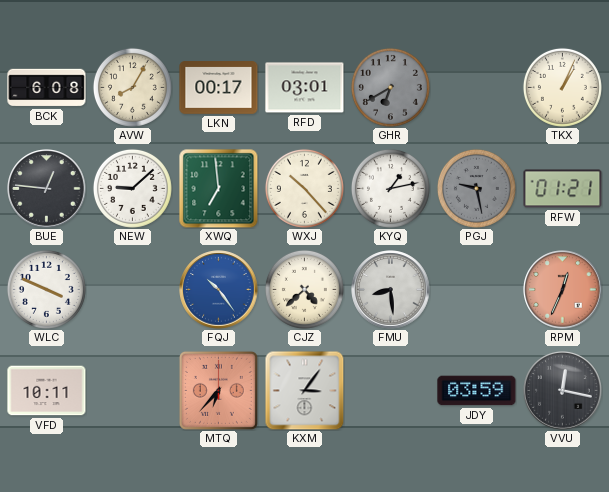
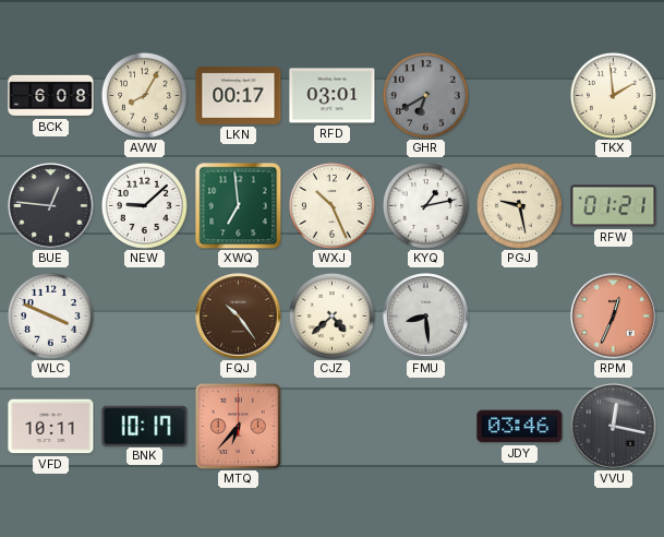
TKX: 1:04 -> 1:59 (613, 95)
WXJ: 10:23 -> 10:26 (331, 205)
PGJ dial: grey -> cream (519, 205)
FQJ dial: blue -> brown (239, 317)
BNK: none -> 10:17 (145, 426)
KXM: 3:06 -> none (304, 390)
JDY: 03:59 -> 03:46 (520, 427)
